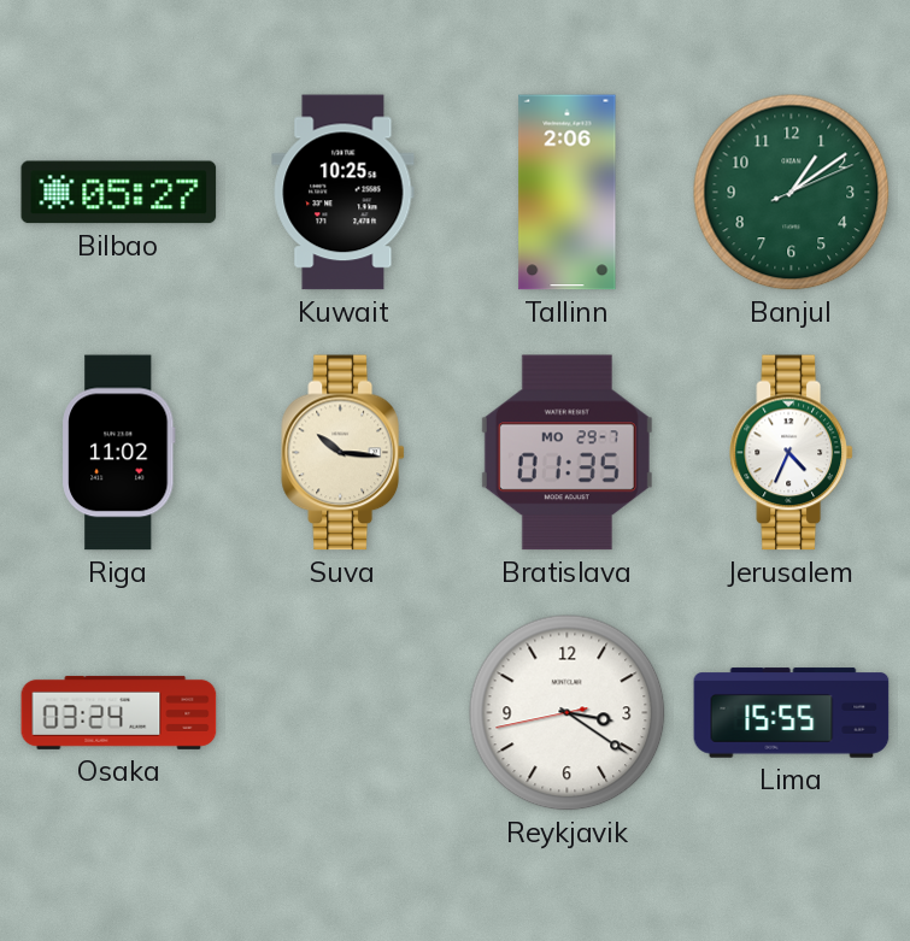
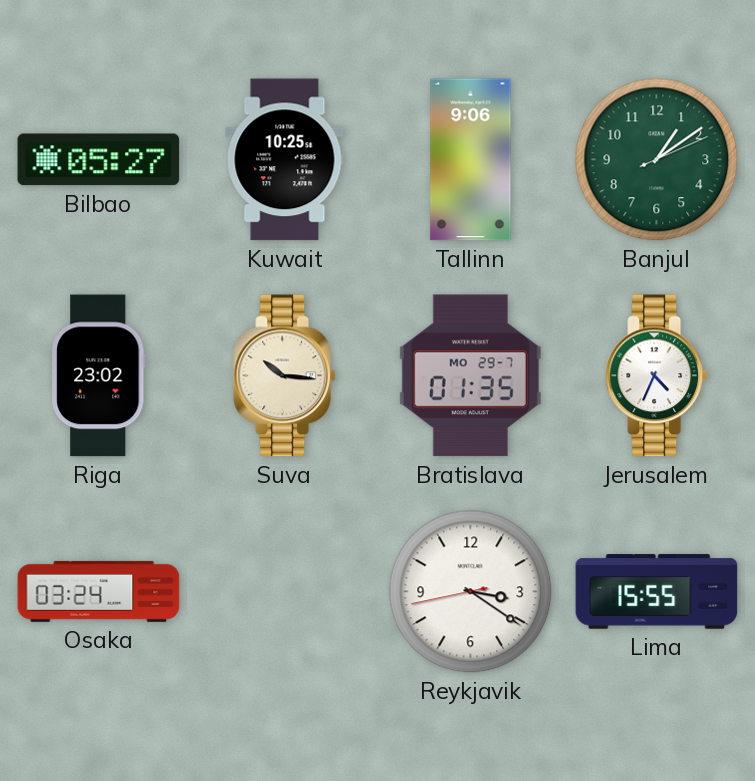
Tallinn: 2:06 -> 9:06 (471, 160)
Riga: 11:02 -> 23:02 (99, 376)
